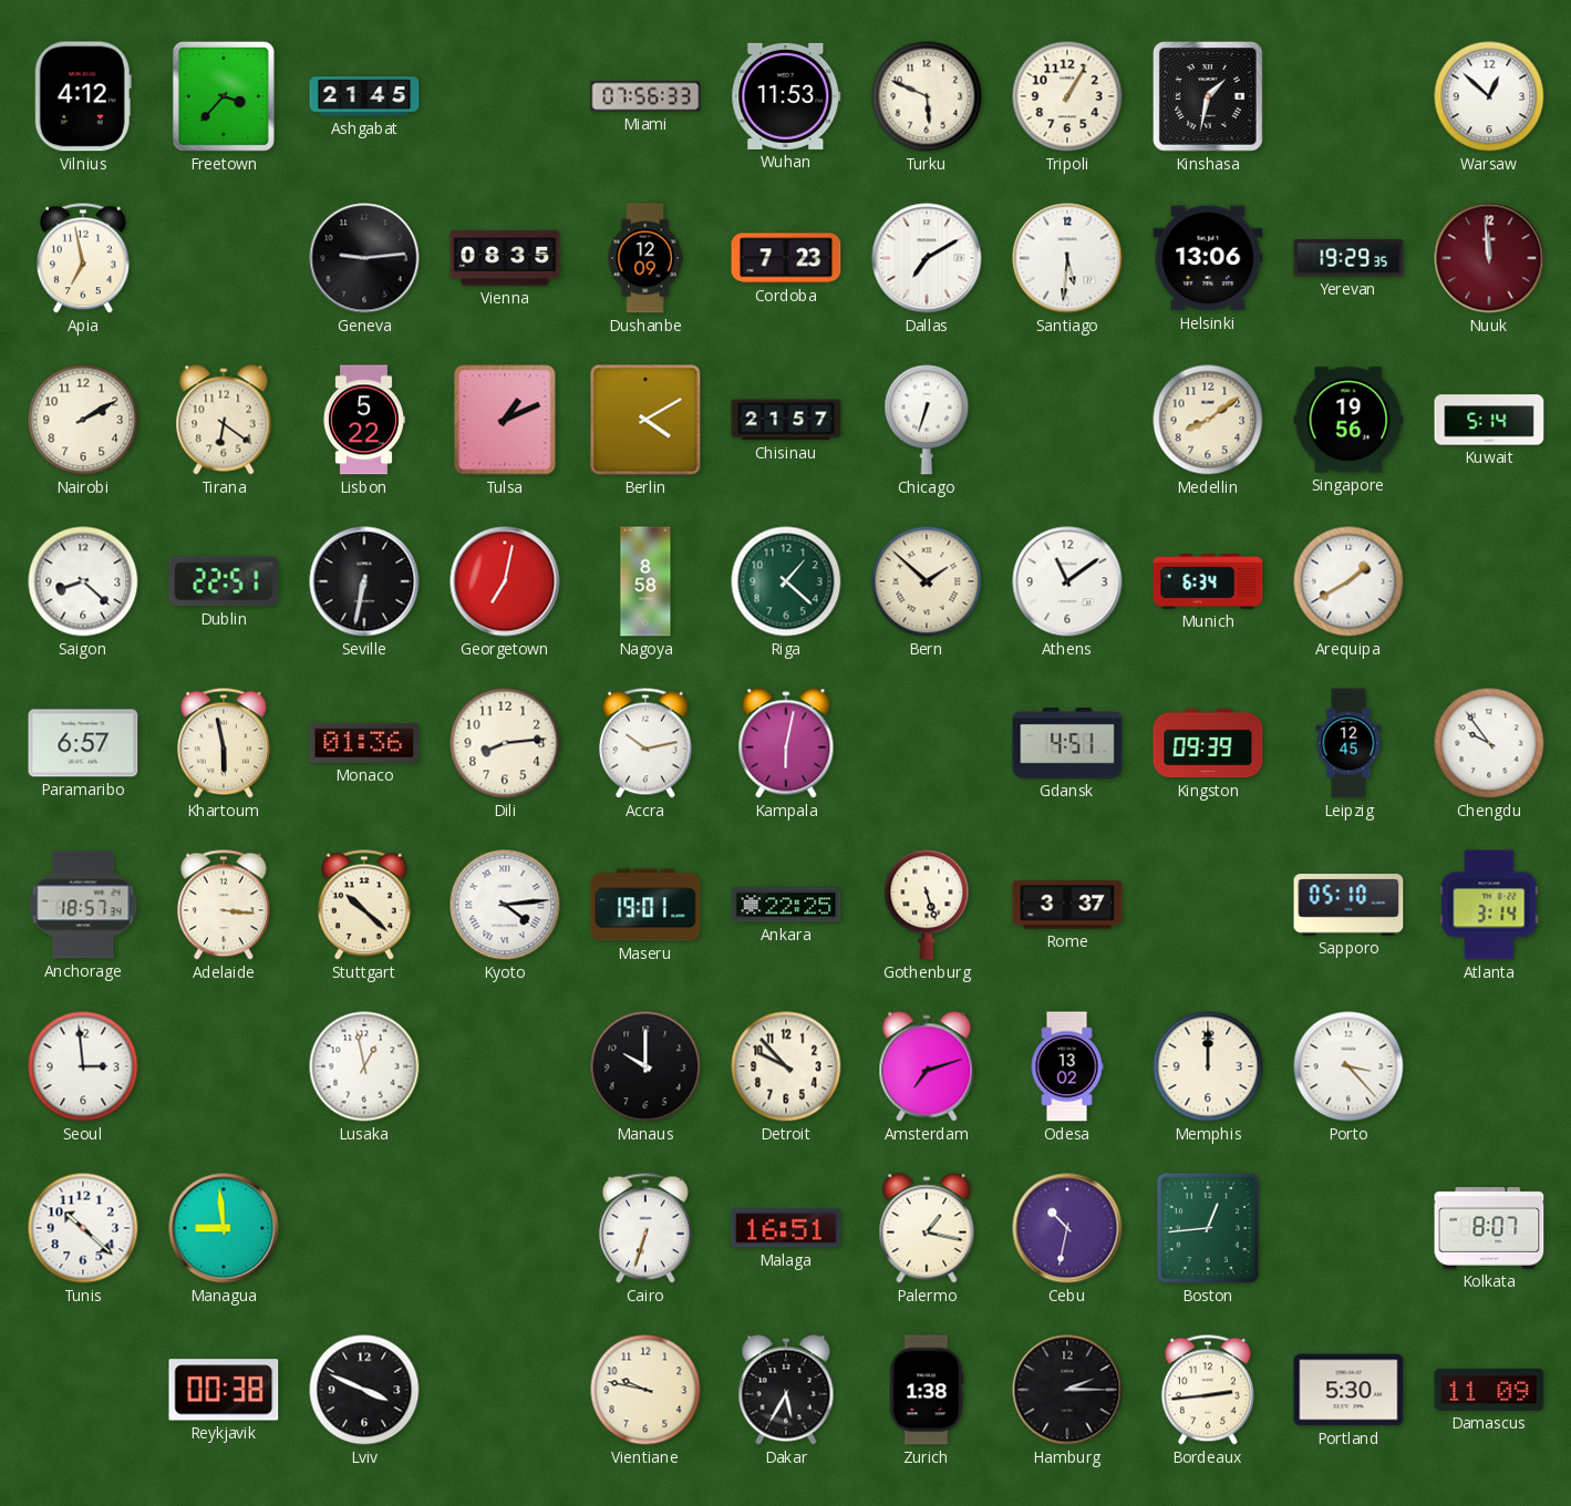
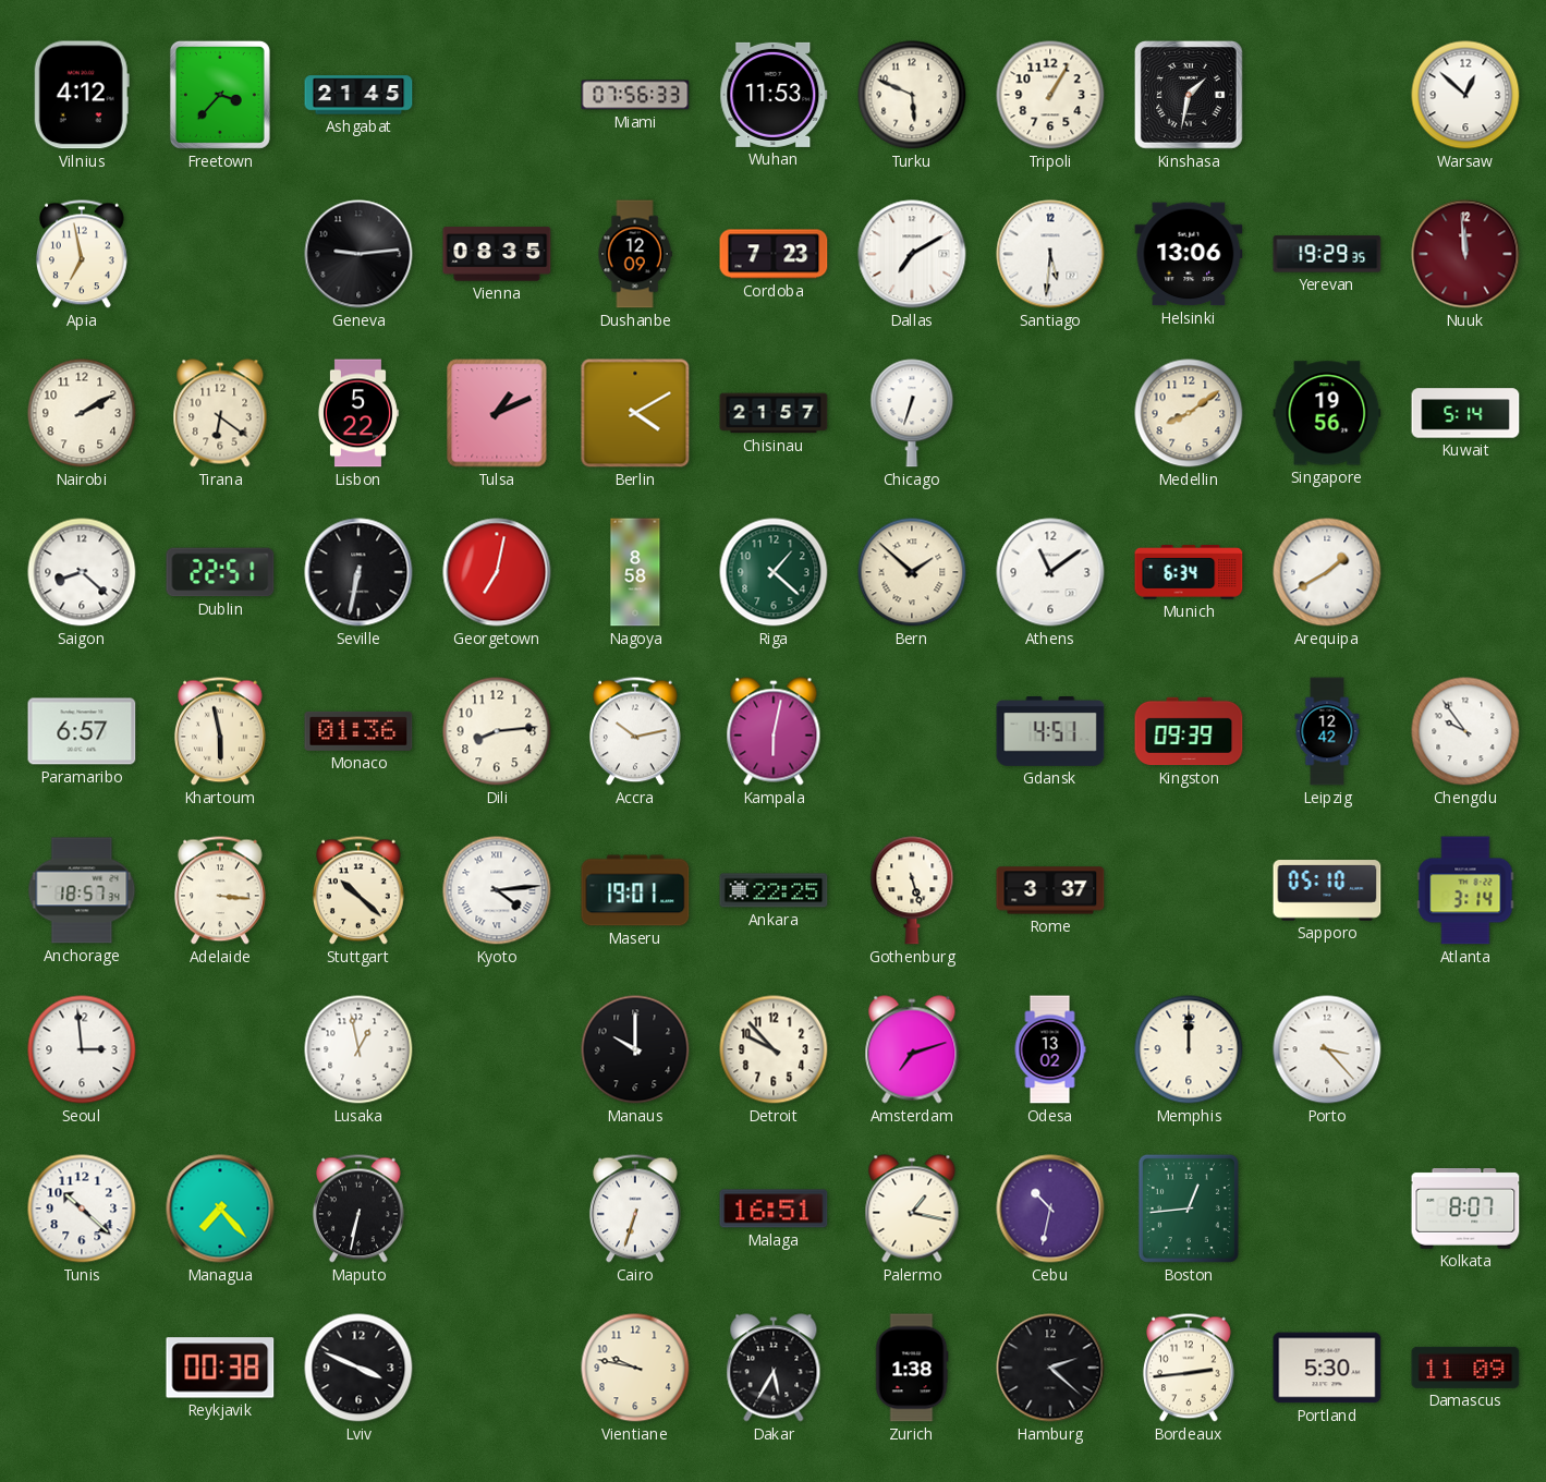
Leipzig: 12:45 -> 12:42 (1327, 731)
Managua: 8:59 -> 7:23 (220, 1208)
Maputo: none -> 6:32 (358, 1208)
Hamburg: 2:15 -> 2:22 (1050, 1368)
